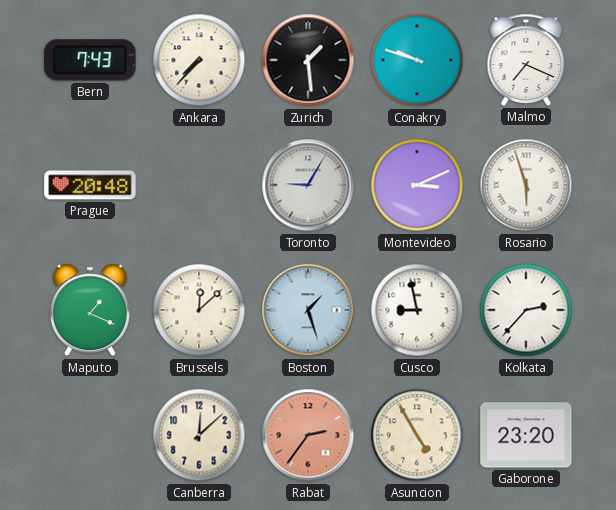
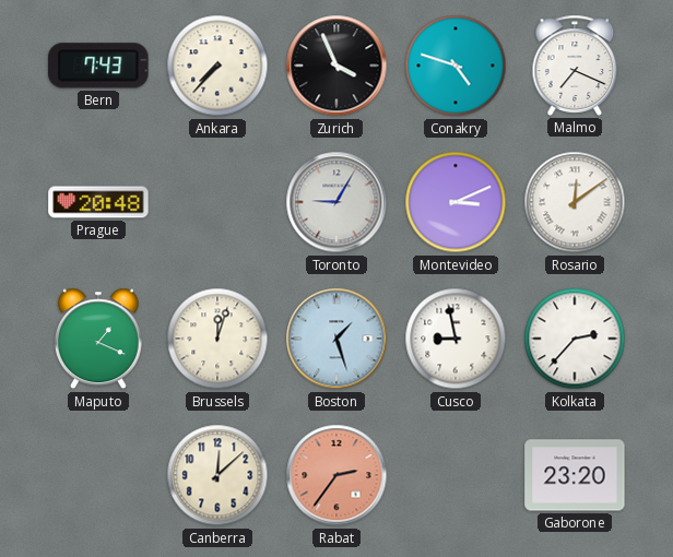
Zurich: 1:29 -> 3:56 (336, 66)
Conakry: 9:48 -> 4:48 (456, 66)
Rosario: 5:57 -> 12:09 (575, 202)
Brussels: 12:08 -> 12:03 (217, 339)
Asuncion: 4:55 -> none (417, 435)
